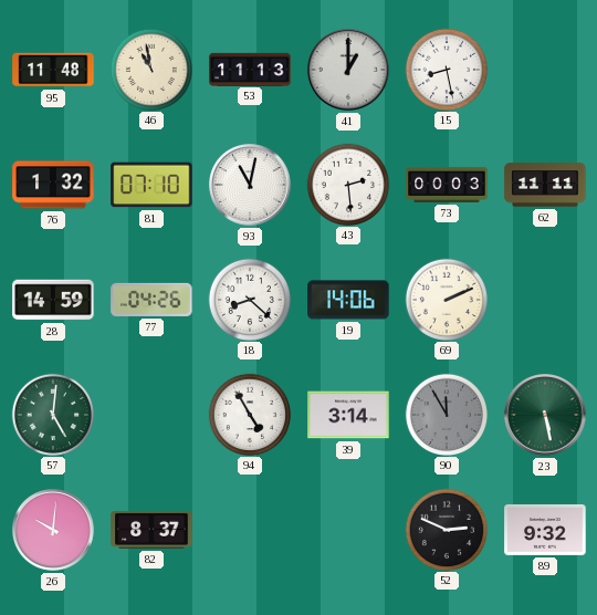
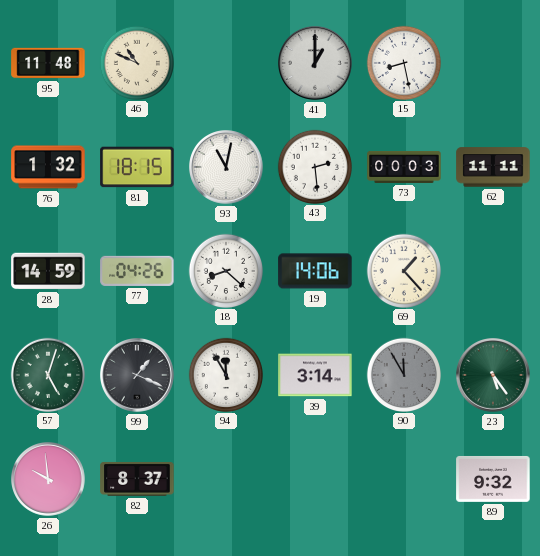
46: 10:58 -> 10:49 (136, 62)
53: 11:13 -> none (250, 69)
81: 07:10 -> 18:15 (137, 167)
69: 2:11 -> 1:23 (403, 270)
57: 5:01 -> 5:03 (47, 374)
99: none -> 1:19 (138, 376)
94: 4:55 -> 11:55 (225, 374)
23: 5:28 -> 5:24 (494, 376)
26: 10:01 -> 9:59 (49, 480)
52: 2:49 -> none (446, 529)
